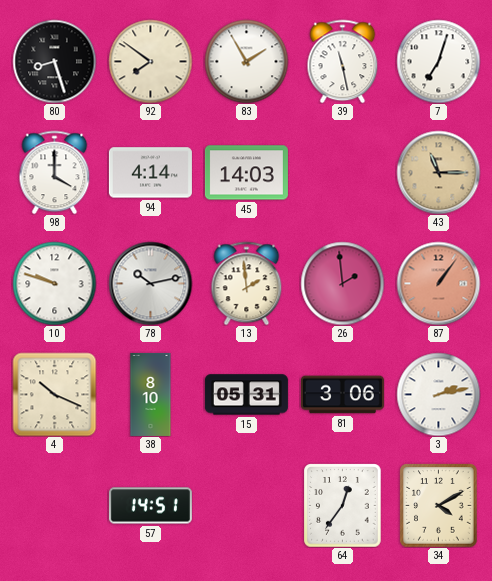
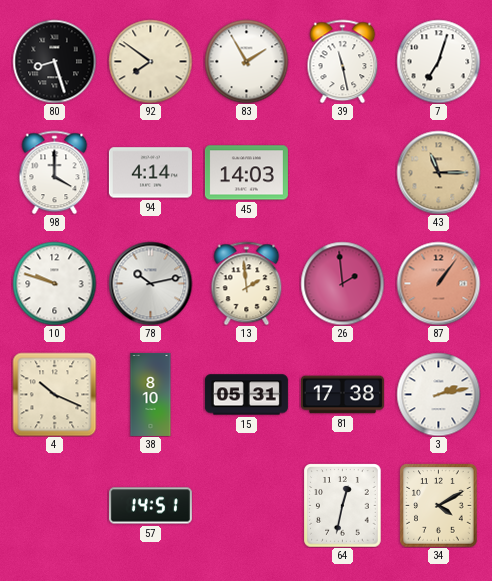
81: 3:06 -> 17:38 (342, 395)
64: 12:36 -> 12:32 (343, 505)
